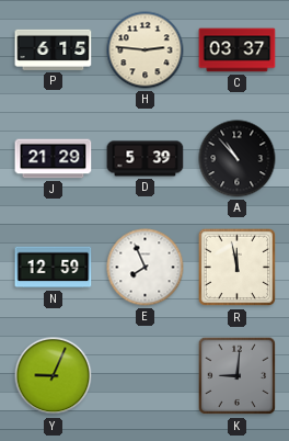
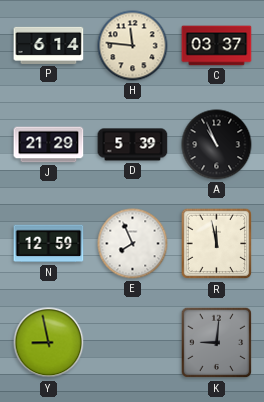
P: 6:15 -> 6:14 (49, 45)
H: 2:46 -> 11:46 (133, 46)
A: 10:53 -> 10:56 (217, 145)
Y: 9:04 -> 8:58 (49, 343)
